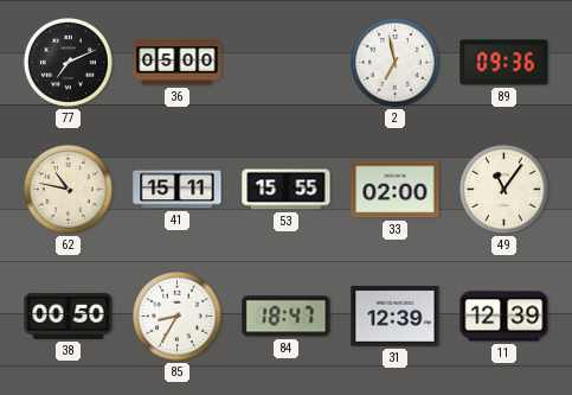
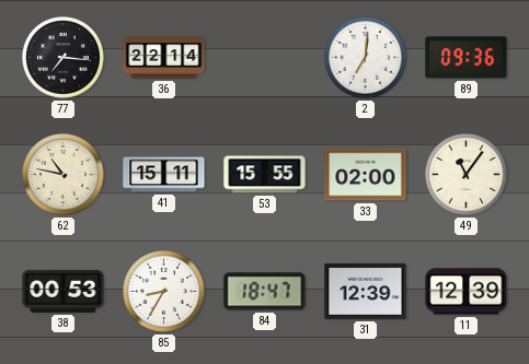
77: 7:11 -> 7:16 (62, 57)
36: 05:00 -> 22:14 (164, 58)
2: 6:58 -> 7:01 (365, 57)
38: 00:50 -> 00:53 (64, 291)
